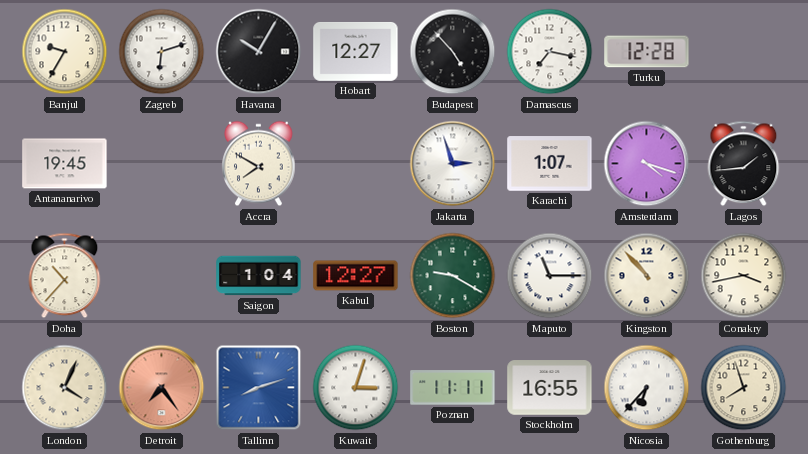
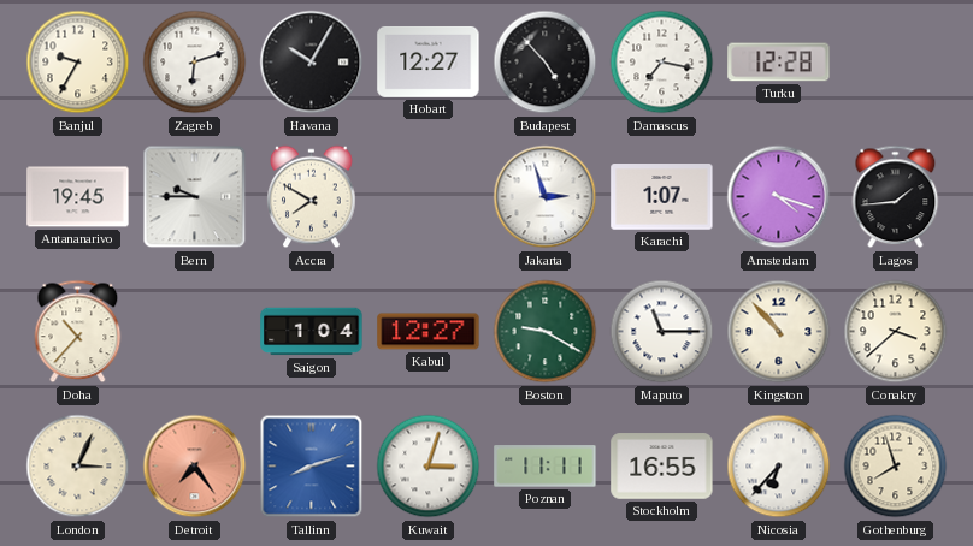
Bern: none -> 9:45 (195, 197)
Conakry: 3:43 -> 3:38 (896, 332)
London: 4:04 -> 3:04 (78, 467)
